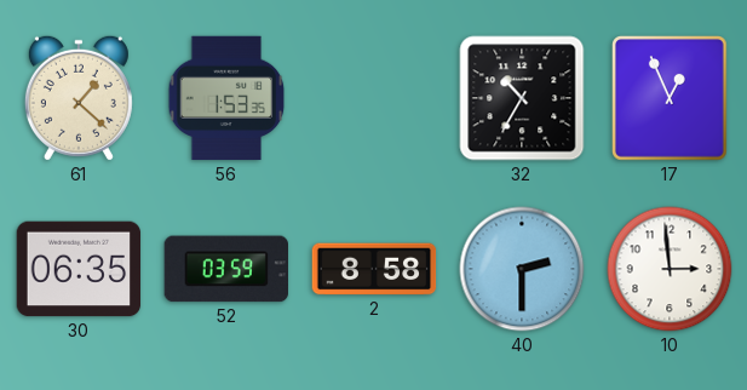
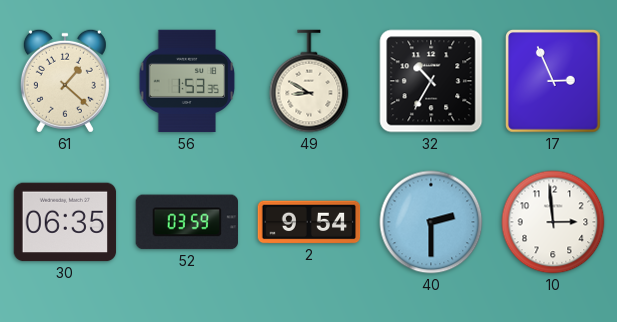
49: none -> 8:50 (309, 81)
17: 12:56 -> 2:56 (554, 82)
2: 8:58 -> 9:54 (309, 222)
